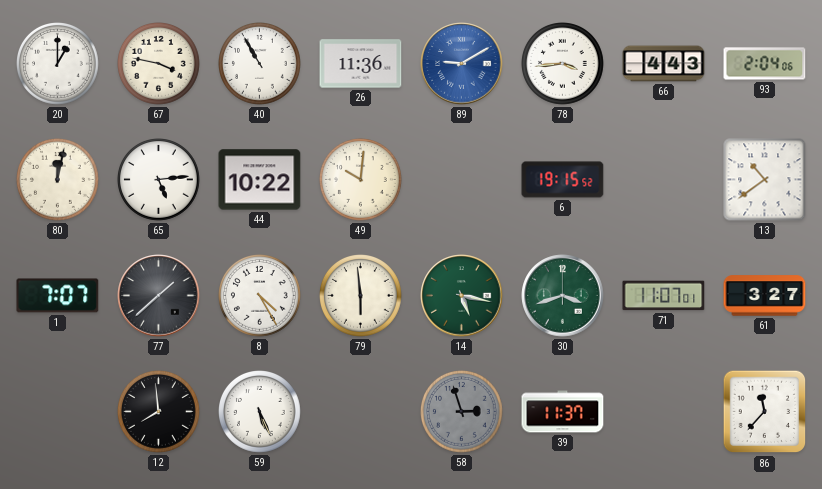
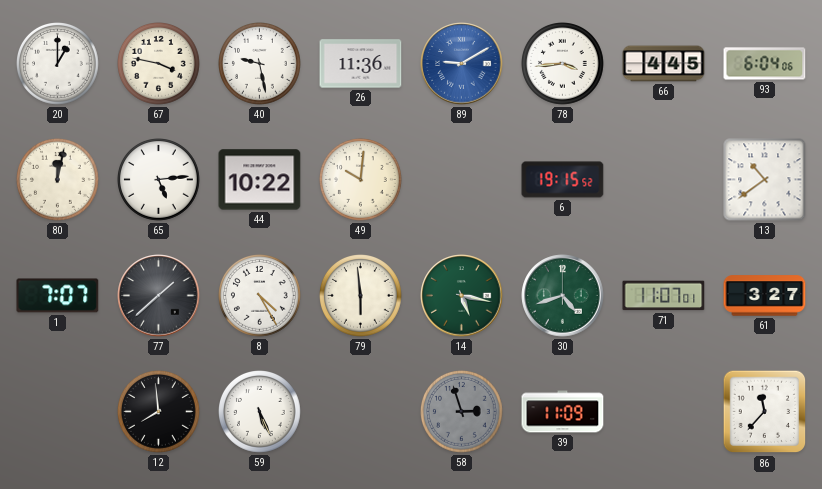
40: 10:55 -> 9:28 (260, 64)
66: 4:43 -> 4:45 (664, 64)
93: 2:04 -> 6:04 (765, 64)
30: 3:42 -> 4:42 (563, 296)
39: 11:37 -> 11:09 (563, 412)
